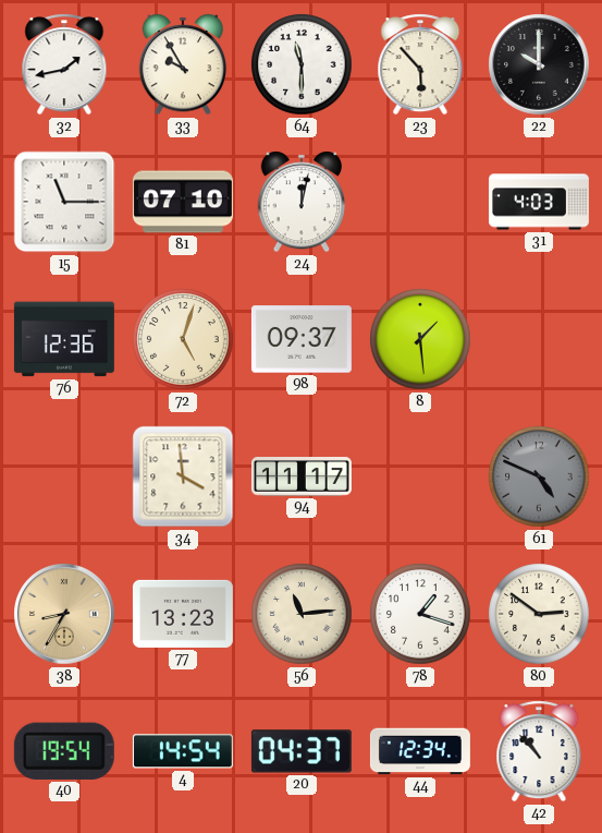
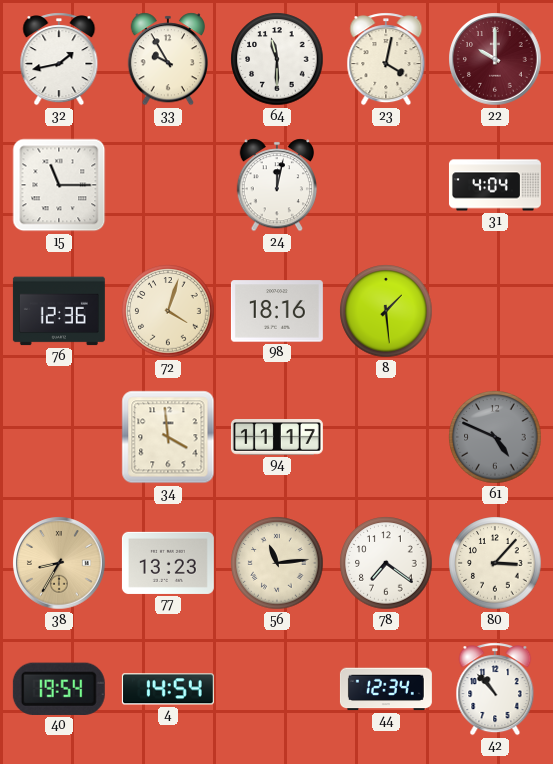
23: 5:53 -> 4:02 (386, 59)
22 dial: black -> burgundy (495, 59)
81: 07:10 -> none (183, 202)
31: 4:03 -> 4:04 (495, 185)
72: 5:03 -> 4:03 (168, 311)
98: 09:37 -> 18:16 (277, 311)
78: 1:18 -> 7:21 (386, 563)
80: 2:51 -> 3:07 (495, 563)
20: 04:37 -> none (302, 751)
